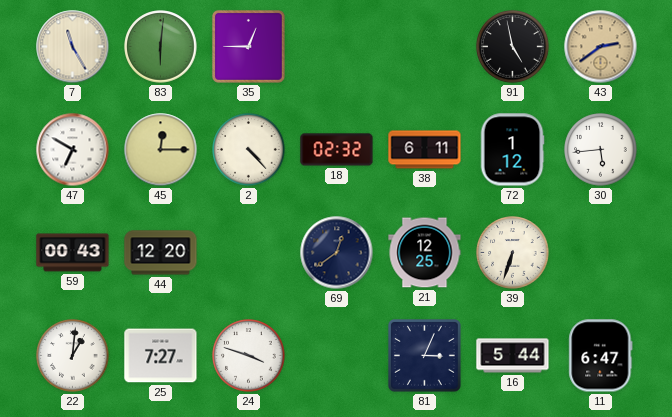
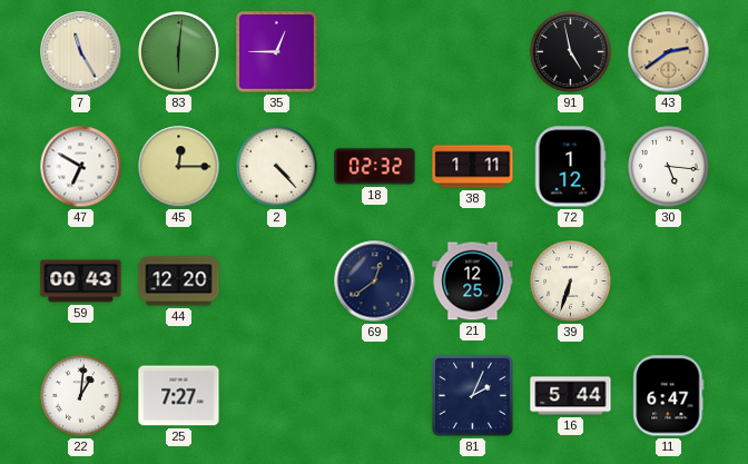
38: 6:11 -> 1:11 (473, 167)
30: 5:44 -> 5:16 (669, 167)
24: 3:48 -> none (249, 356)
81: 3:04 -> 2:04 (472, 395)
